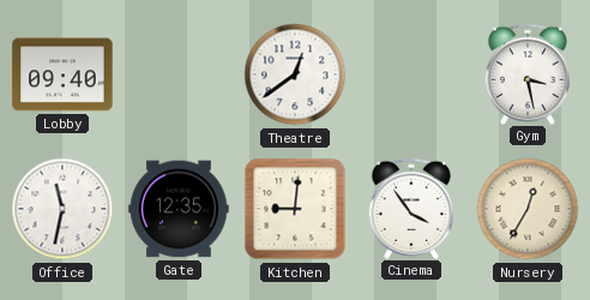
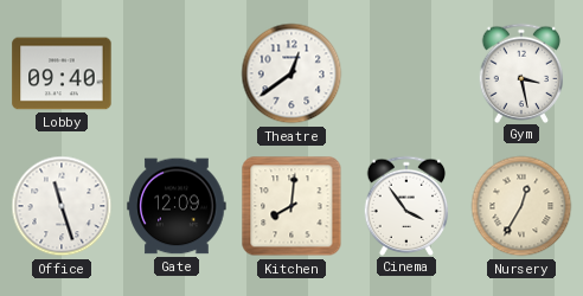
Office: 11:32 -> 11:27 (62, 206)
Gate: 12:35 -> 12:09 (177, 206)
Kitchen: 9:01 -> 8:01 (291, 206)
